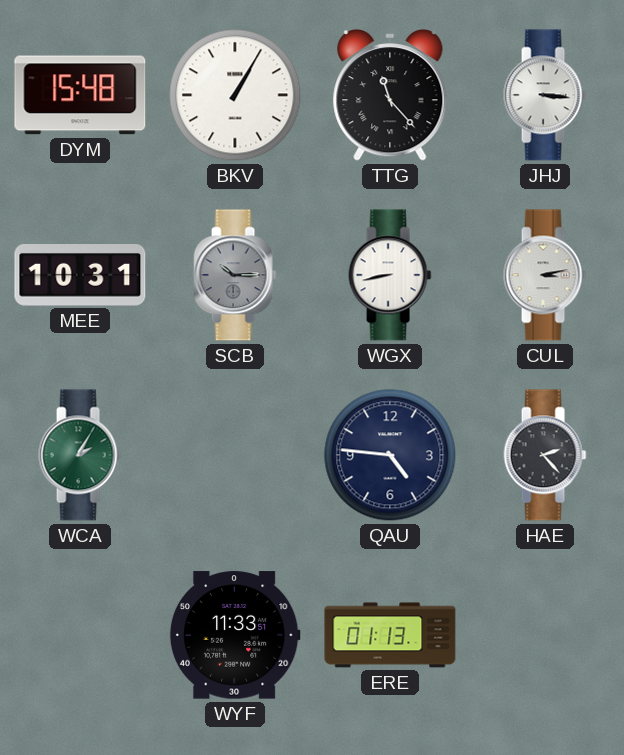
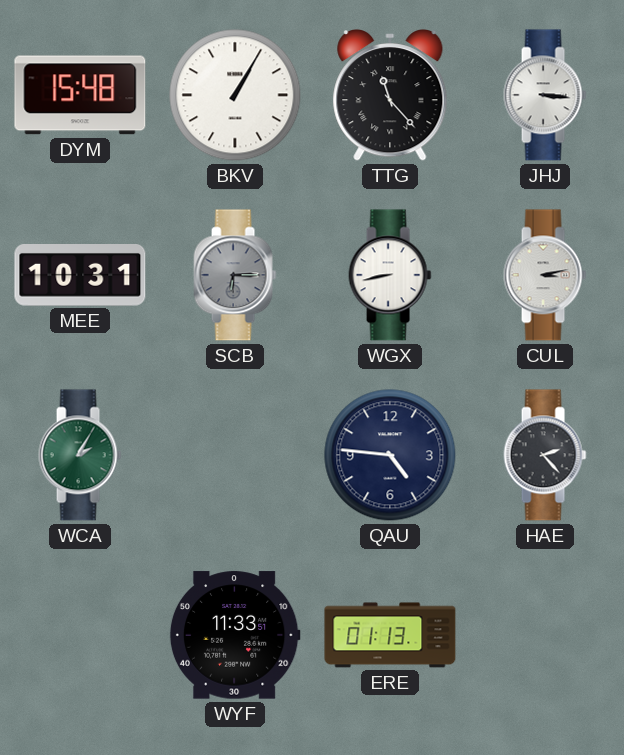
SCB: 10:15 -> 6:15 (235, 275)
